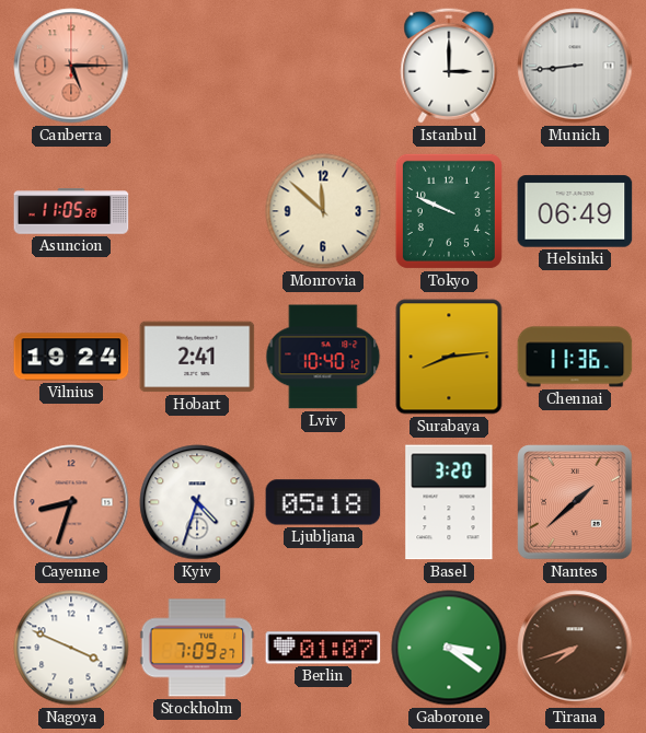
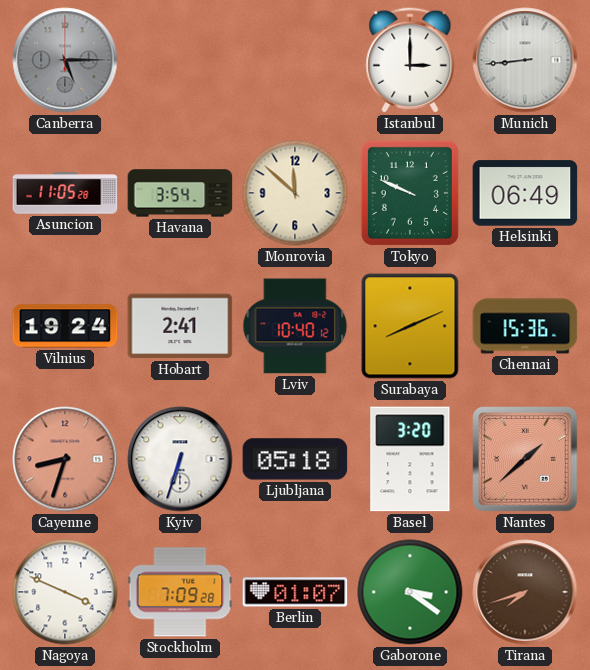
Canberra dial: salmon -> grey (65, 60)
Havana: none -> 3:54 (180, 193)
Surabaya: 8:14 -> 8:11 (410, 326)
Chennai: 11:36 -> 15:36 (525, 326)
Kyiv: 4:33 -> 6:33 (180, 459)
Stockholm: 7:09:27 -> 7:09:28 (180, 592)
